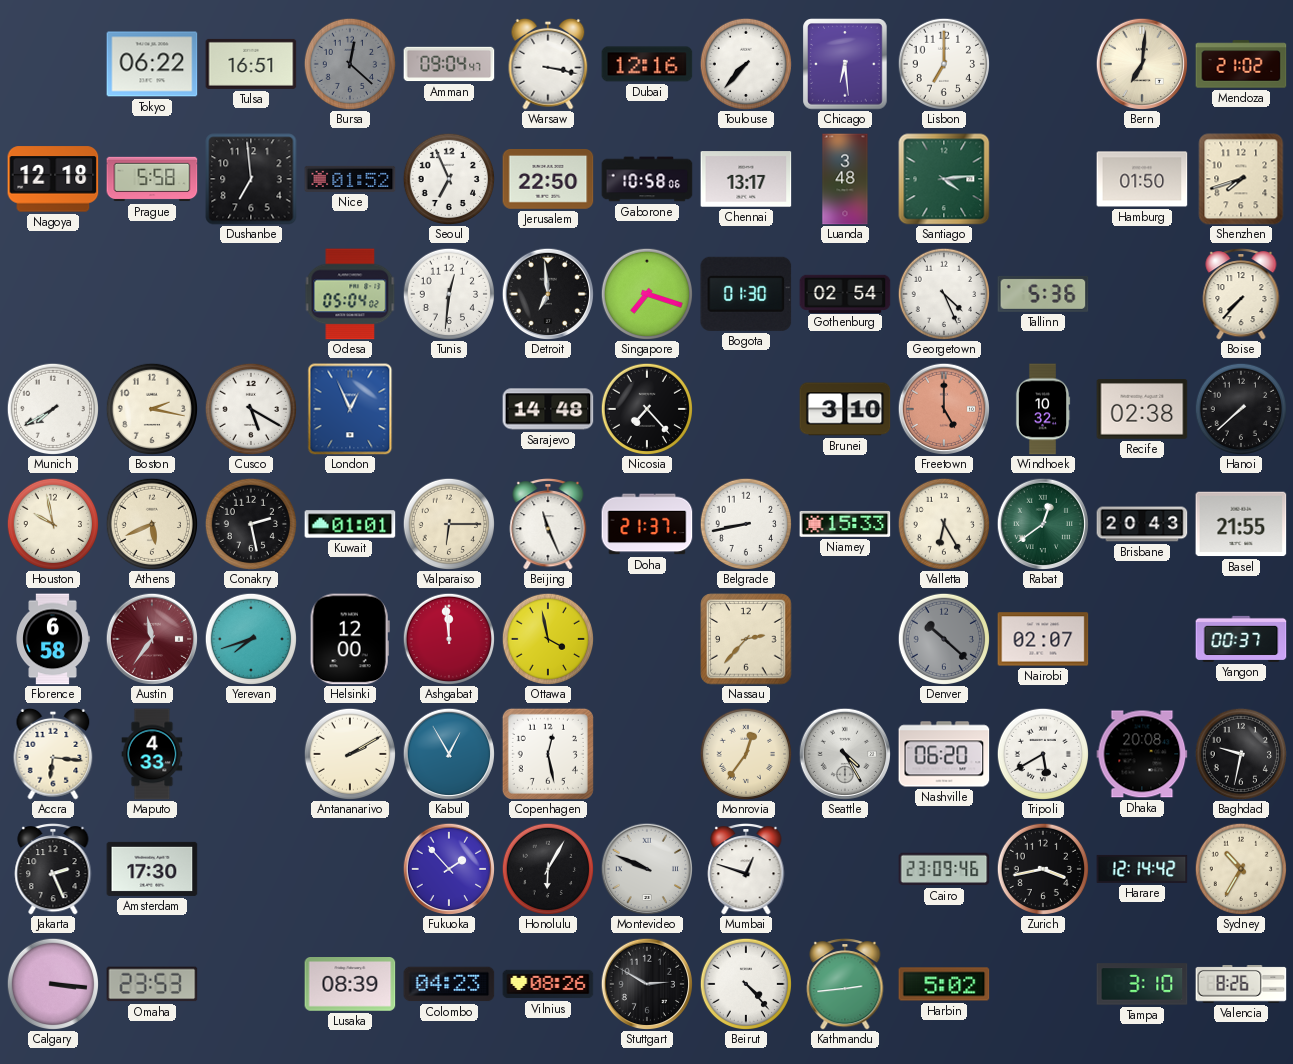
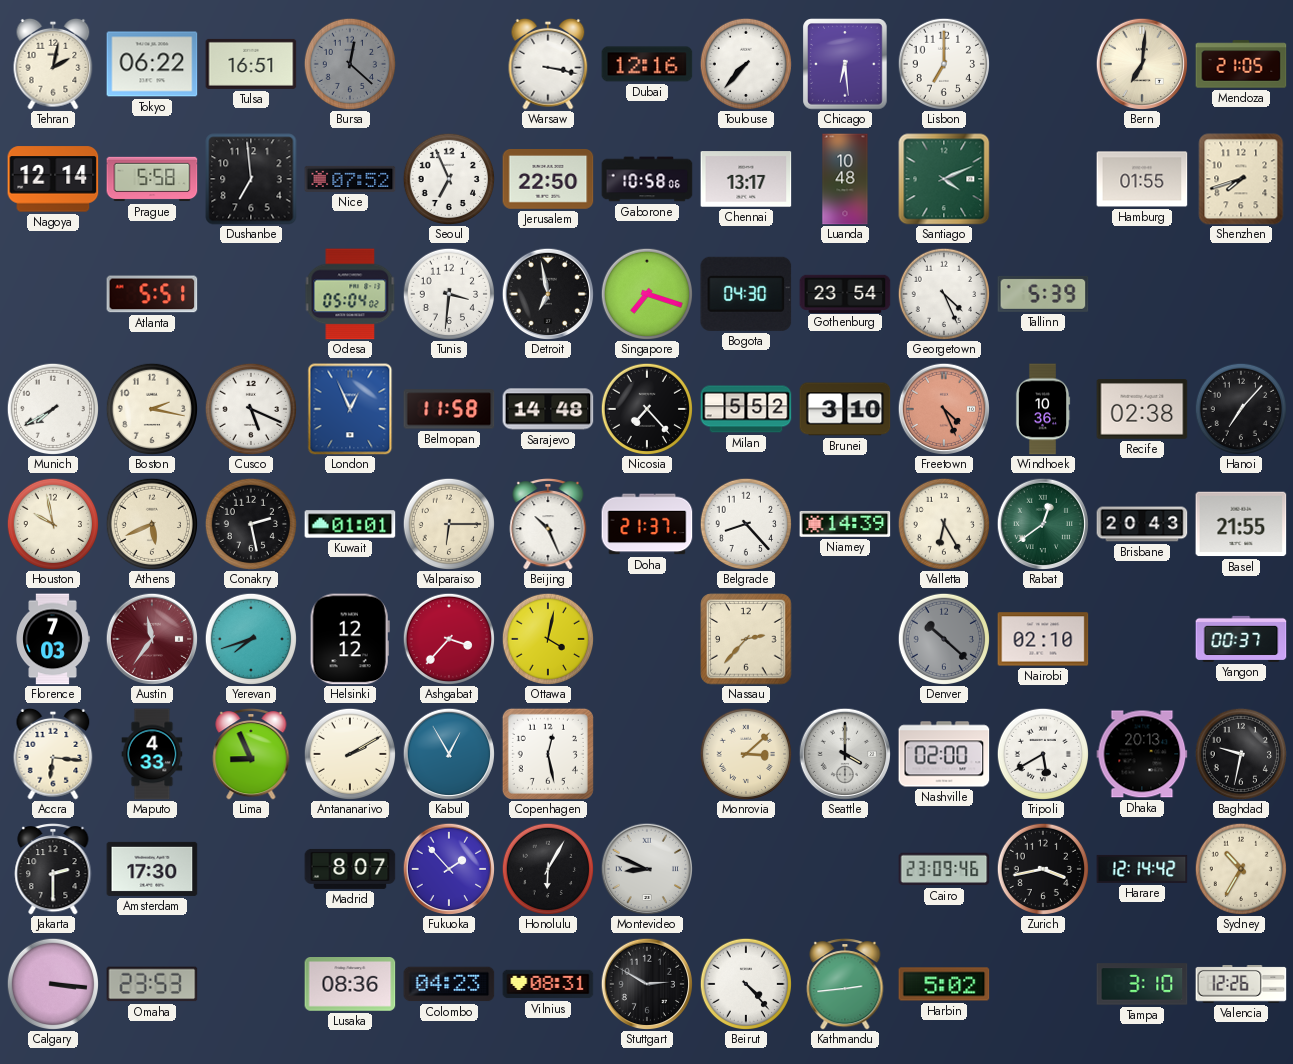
Tehran: none -> 2:02 (53, 64)
Amman: 09:04 -> none (449, 64)
Mendoza: 21:02 -> 21:05 (1241, 64)
Nagoya: 12:18 -> 12:14 (53, 179)
Nice: 01:52 -> 07:52 (350, 179)
Luanda: 3:48 -> 10:48 (845, 179)
Santiago: 4:14 -> 4:11 (944, 179)
Hamburg: 01:50 -> 01:55 (1142, 179)
Atlanta: none -> 5:51 (152, 294)
Tunis: 12:31 -> 3:31 (448, 293)
Detroit: 6:59 -> 6:58 (547, 293)
Bogota: 01:30 -> 04:30 (746, 294)
Gothenburg: 02:54 -> 23:54 (845, 293)
Tallinn: 5:36 -> 5:39 (1043, 294)
Boise: 7:37 -> none (1241, 295)
Cusco: 5:20 -> 5:19 (250, 408)
Belmopan: none -> 11:58 (449, 409)
Milan: none -> 5:52 (746, 409)
Freetown: 5:00 -> 4:26 (943, 408)
Windhoek: 10:32 -> 10:36 (1043, 409)
Hanoi: 7:38 -> 7:07 (1240, 408)
Beijing: 11:26 -> 10:26 (548, 525)
Belgrade: 8:43 -> 8:23 (745, 523)
Niamey: 15:33 -> 14:39 (845, 524)
Florence: 6:58 -> 7:03 (53, 639)
Helsinki: 12:00 -> 12:12 (350, 639)
Ashgabat: 11:59 -> 3:37 (448, 638)
Ottawa: 3:58 -> 4:02 (547, 638)
Nairobi: 02:07 -> 02:10 (1043, 639)
Lima: none -> 8:56 (251, 755)
Monrovia: 12:36 -> 3:08 (745, 753)
Seattle: 4:25 -> 4:00 (844, 753)
Nashville: 06:20 -> 02:00 (944, 754)
Dhaka: 20:08 -> 20:13 (1142, 754)
Jakarta: 2:26 -> 2:30 (53, 870)
Madrid: none -> 8:07 (350, 869)
Montevideo: 9:49 -> 8:49 (646, 868)
Mumbai: 12:48 -> none (746, 870)
Lusaka: 08:39 -> 08:36 (350, 985)
Vilnius: 08:26 -> 08:31 (548, 984)
Valencia: 8:26 -> 12:26 (1241, 985)
